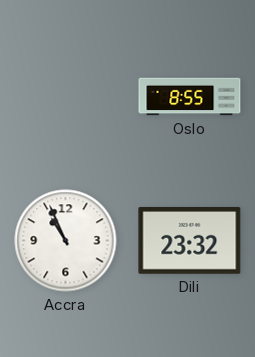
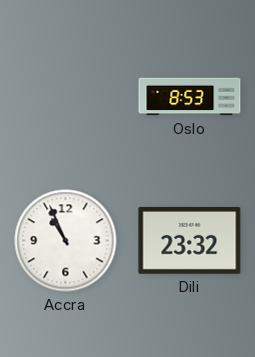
Oslo: 8:55 -> 8:53 (190, 97)
